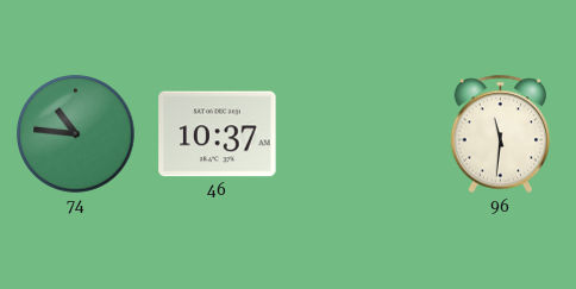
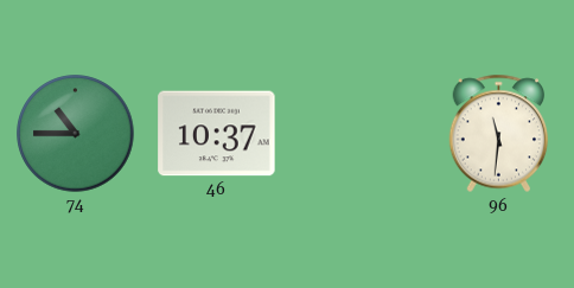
74: 10:46 -> 10:45 (76, 134)
